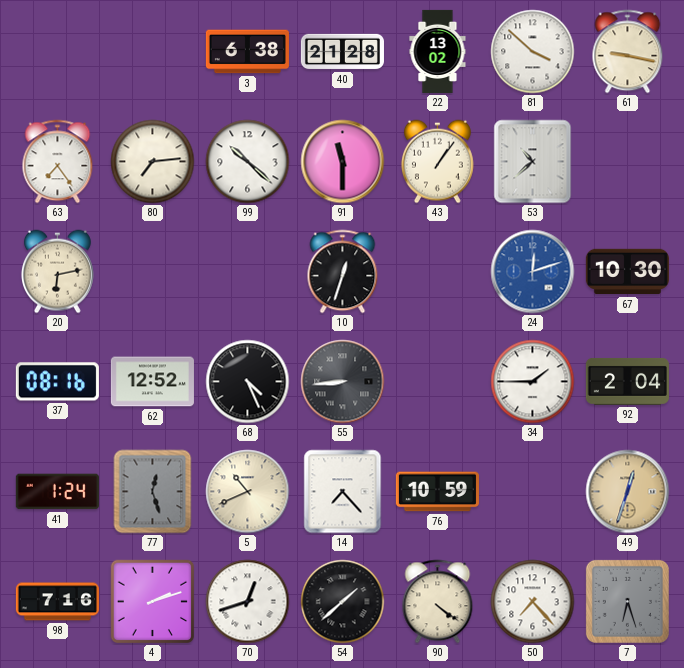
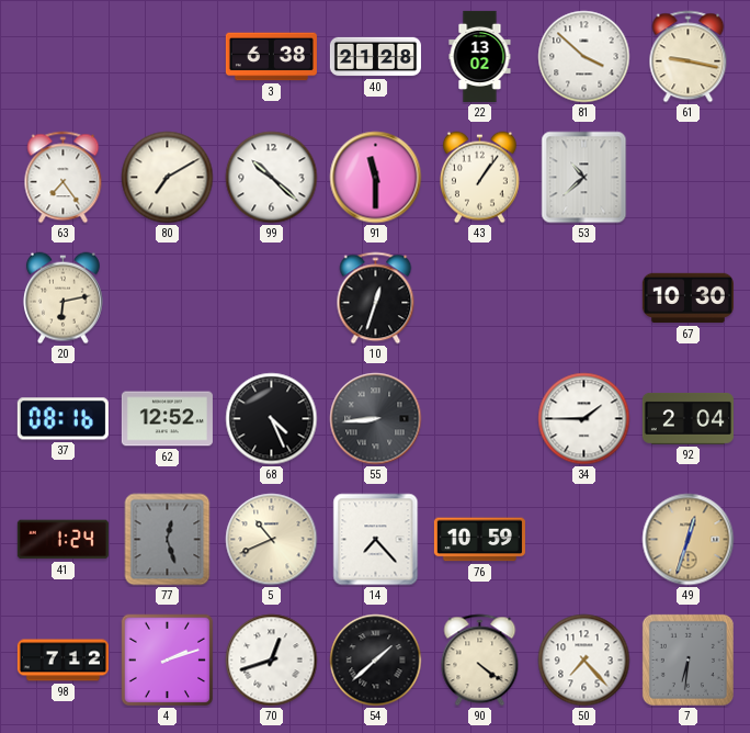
80: 7:14 -> 7:10 (168, 178)
24: 12:12 -> none (533, 272)
98: 7:16 -> 7:12 (63, 661)
7: 6:27 -> 6:31 (687, 659)
